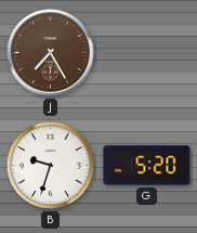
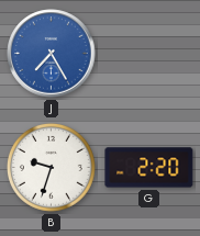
J dial: brown -> blue (52, 54)
G: 5:20 -> 2:20 (149, 168)
